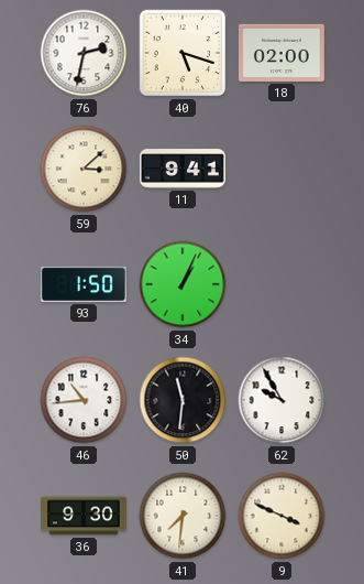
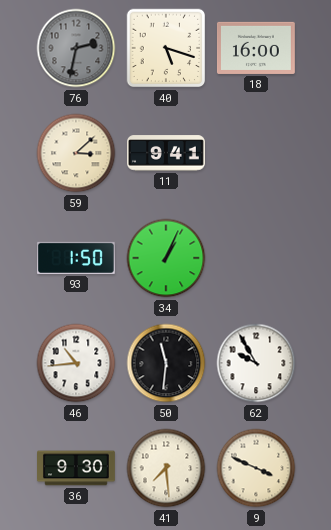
76 dial: white -> grey (76, 48)
18: 02:00 -> 16:00 (256, 48)
41: 7:31 -> 7:29 (166, 468)
